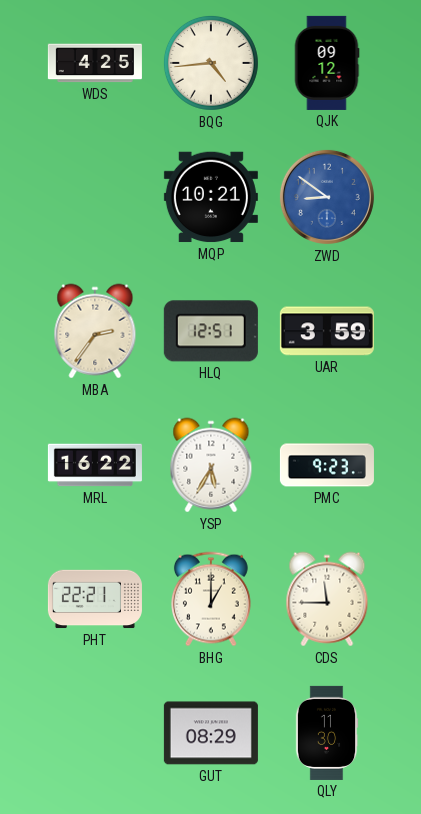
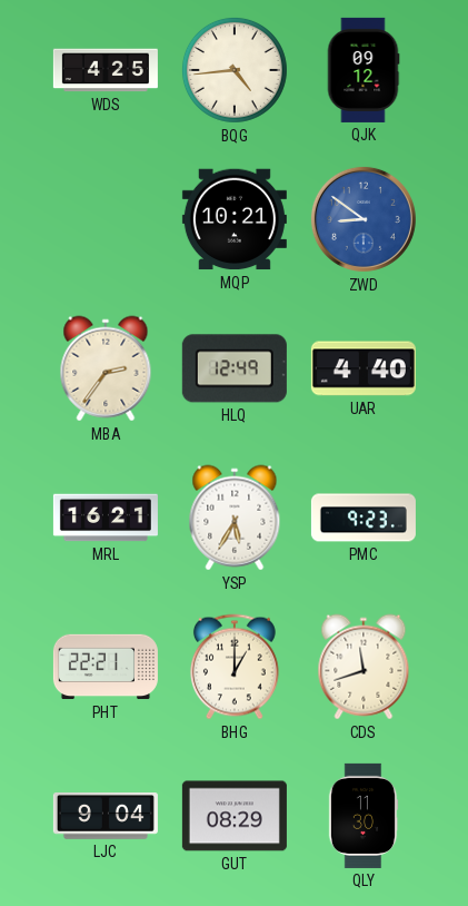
HLQ: 12:51 -> 12:49 (235, 368)
UAR: 3:59 -> 4:40 (364, 368)
MRL: 16:22 -> 16:21 (106, 518)
CDS: 11:45 -> 11:42 (364, 667)
LJC: none -> 9:04 (106, 817)
